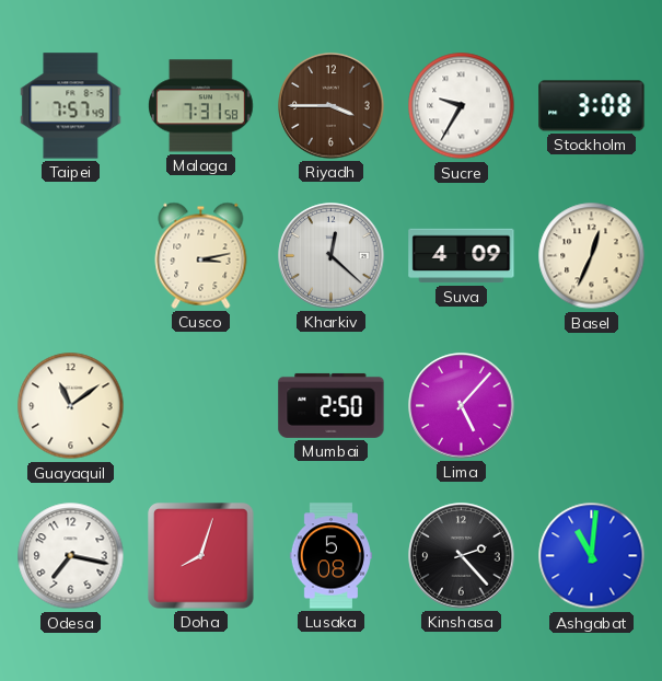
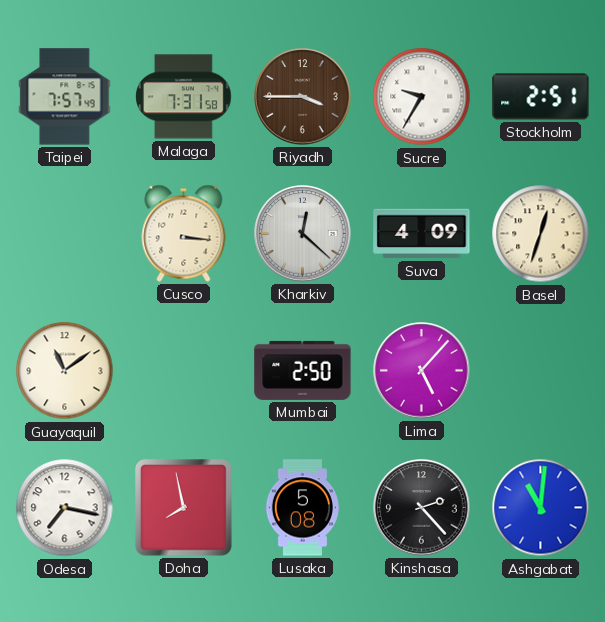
Stockholm: 3:08 -> 2:51 (541, 97)
Cusco: 3:13 -> 3:16 (184, 233)
Basel: 12:34 -> 12:33 (541, 234)
Doha: 8:03 -> 7:58 (184, 508)
